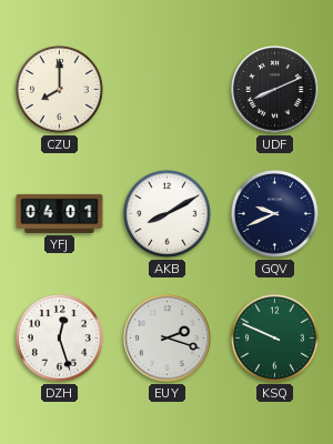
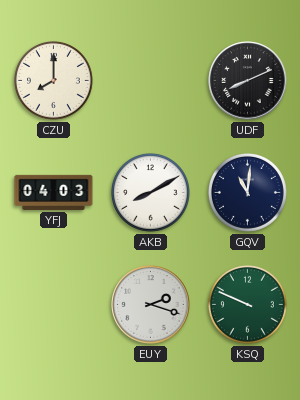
YFJ: 04:01 -> 04:03 (54, 192)
GQV: 9:41 -> 11:01 (247, 192)
DZH: 12:27 -> none (59, 337)
